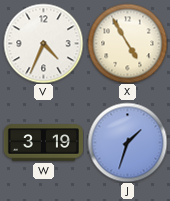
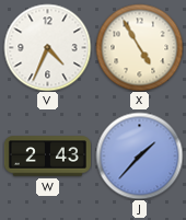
W: 3:19 -> 2:43 (47, 157)
J: 1:33 -> 1:37 (139, 155)
